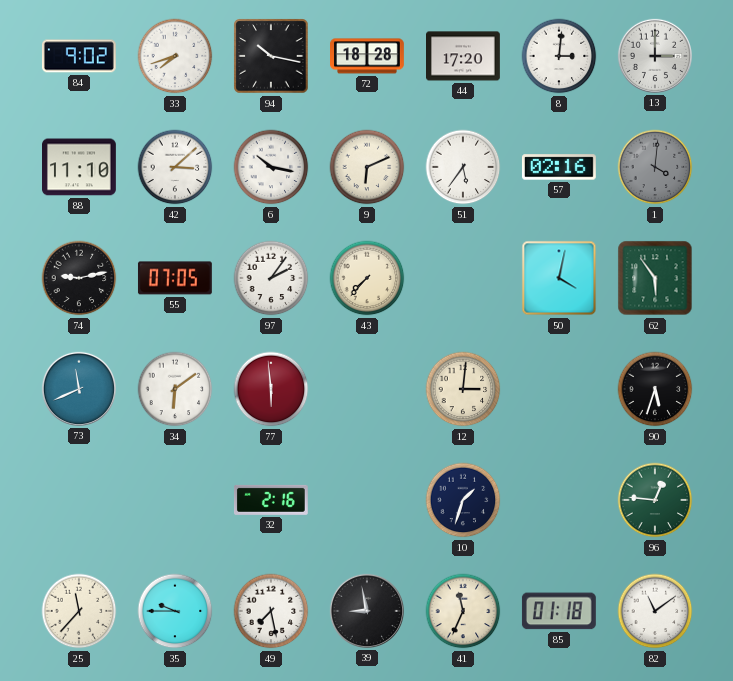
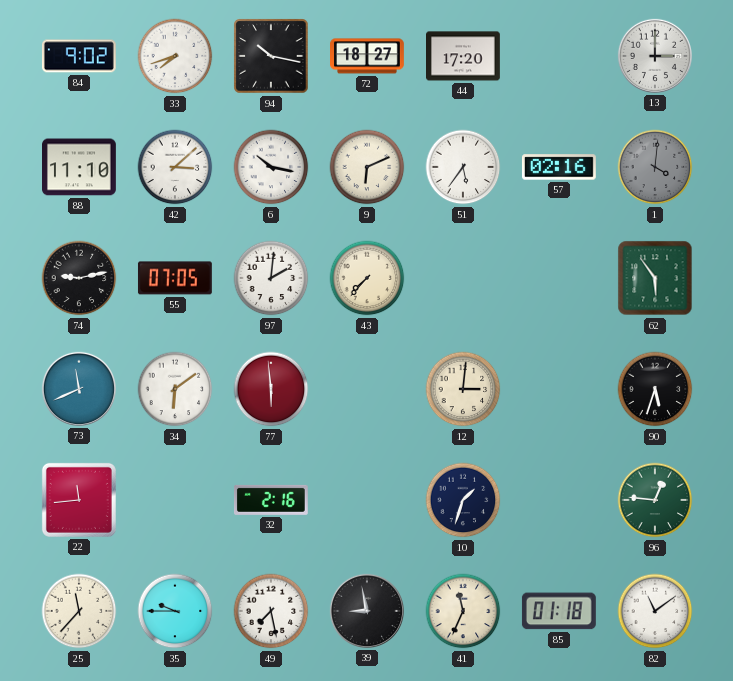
72: 18:28 -> 18:27 (368, 56)
8: 3:01 -> none (559, 56)
97: 2:06 -> 2:01 (271, 278)
50: 4:02 -> none (559, 278)
22: none -> 11:44 (79, 500)
